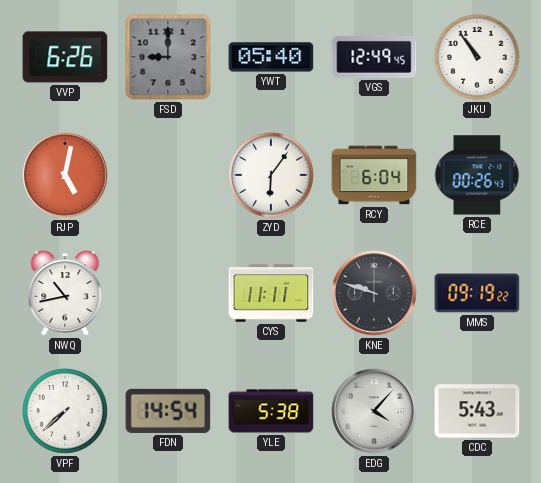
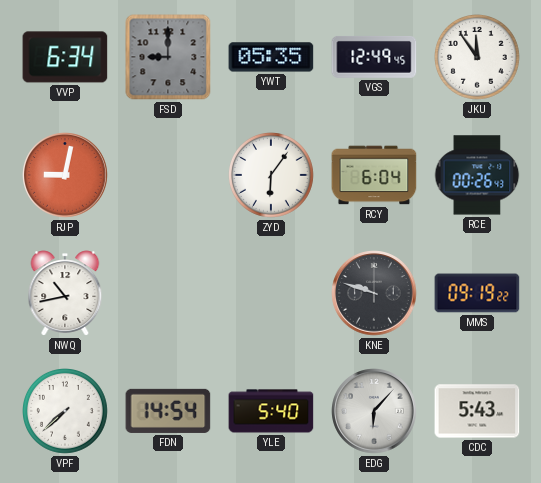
VVP: 6:26 -> 6:34 (65, 57)
YWT: 05:40 -> 05:35 (271, 57)
JKU: 10:54 -> 11:54 (478, 58)
RJP: 5:02 -> 9:02 (65, 175)
CYS: 11:11 -> none (271, 293)
YLE: 5:38 -> 5:40 (271, 411)
EDG: 4:07 -> 6:07 (374, 411)
